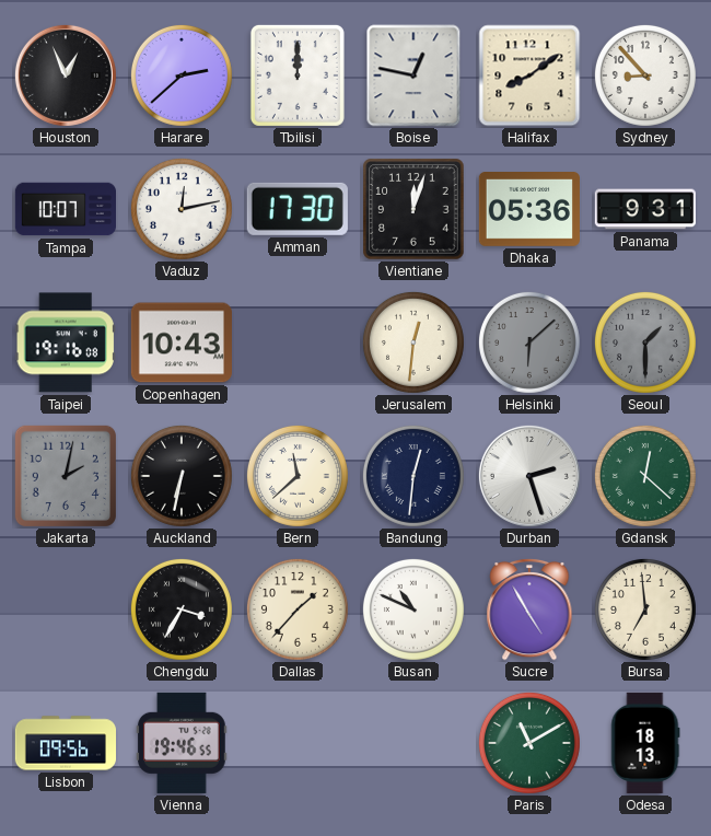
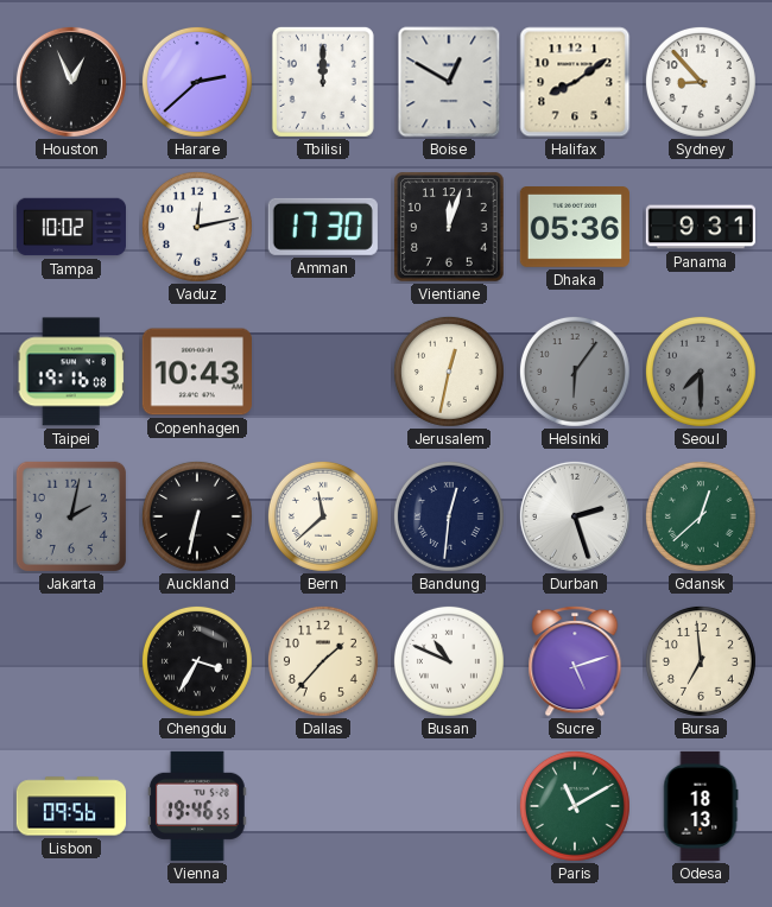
Boise: 12:47 -> 12:50 (449, 82)
Tampa: 10:07 -> 10:02 (70, 227)
Jerusalem: 12:31 -> 12:32 (449, 372)
Helsinki: 6:08 -> 6:06 (575, 372)
Seoul: 1:30 -> 7:30 (701, 372)
Gdansk: 12:22 -> 12:38 (701, 516)
Sucre: 4:55 -> 5:12 (575, 661)
